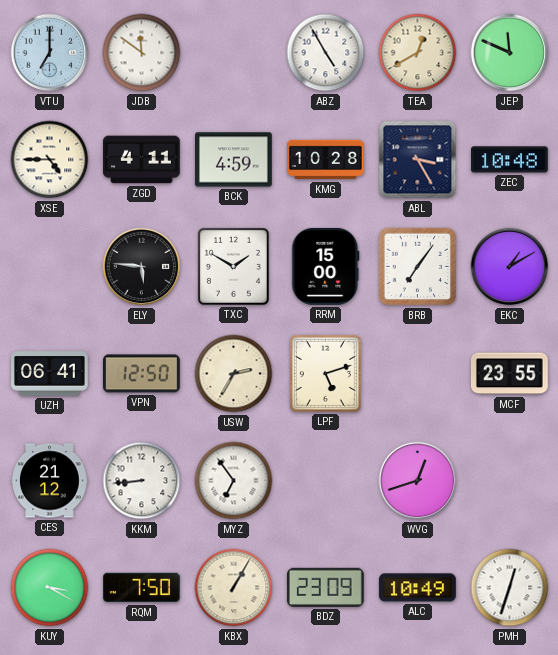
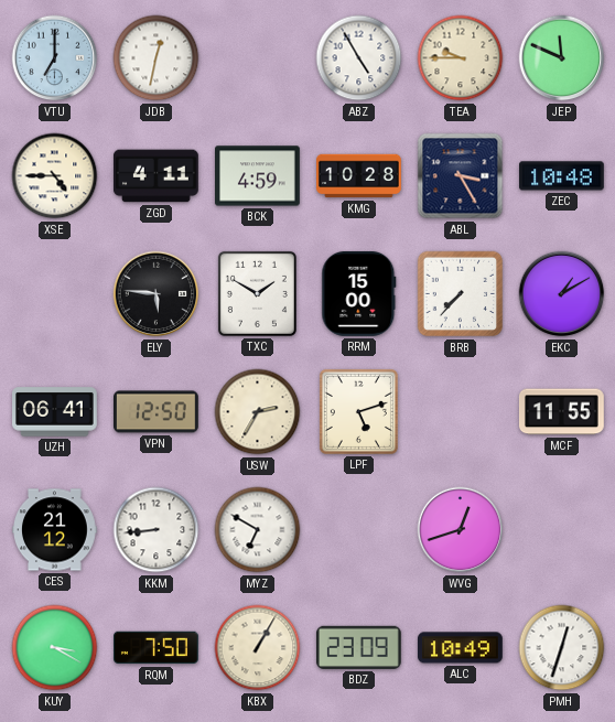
JDB: 11:51 -> 12:32 (157, 58)
TEA: 12:40 -> 9:45 (461, 58)
BRB: 7:06 -> 7:37 (461, 294)
MCF: 23:55 -> 11:55 (561, 412)
MYZ: 6:54 -> 6:50 (258, 530)
